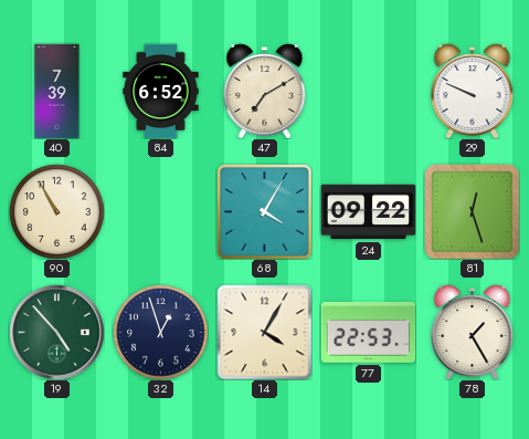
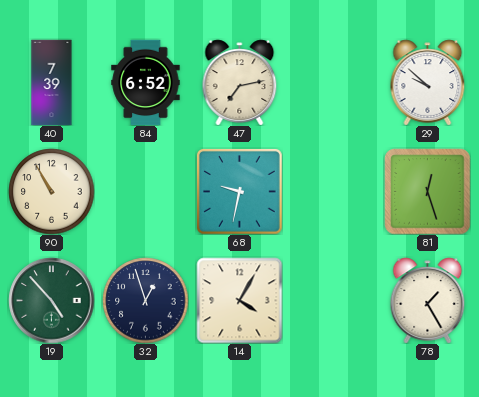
47: 7:10 -> 7:13 (240, 82)
29: 9:49 -> 9:52 (428, 82)
68: 4:05 -> 9:32 (239, 191)
24: 09:22 -> none (368, 212)
77: 22:53 -> none (368, 332)
